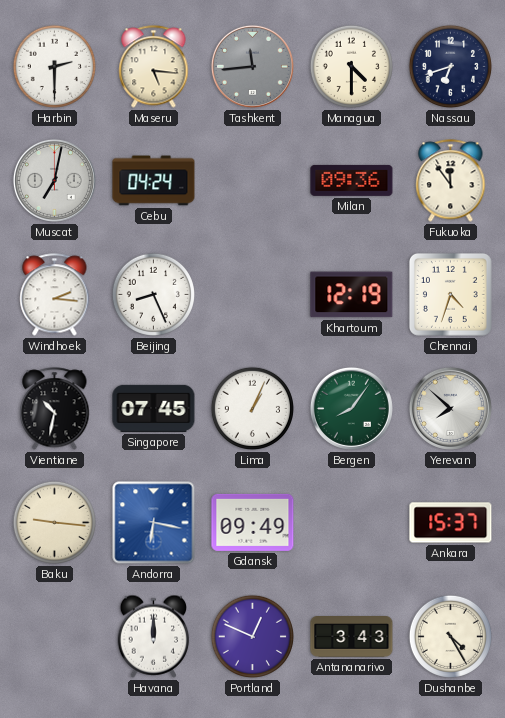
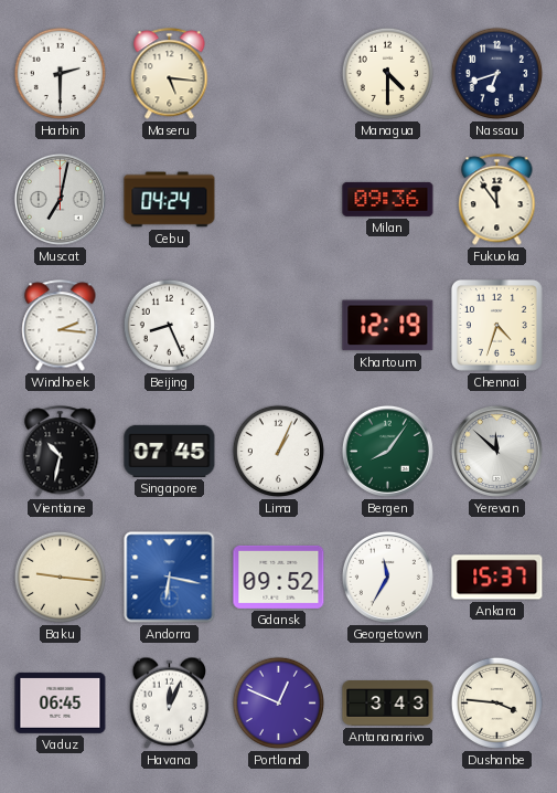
Tashkent: 11:44 -> none (252, 66)
Yerevan: 7:52 -> 11:52 (496, 451)
Gdansk: 09:49 -> 09:52 (279, 577)
Georgetown: none -> 11:35 (387, 577)
Vaduz: none -> 06:45 (61, 702)
Havana: 12:00 -> 12:04 (170, 702)
Dushanbe: 4:25 -> 3:46 (496, 702)
